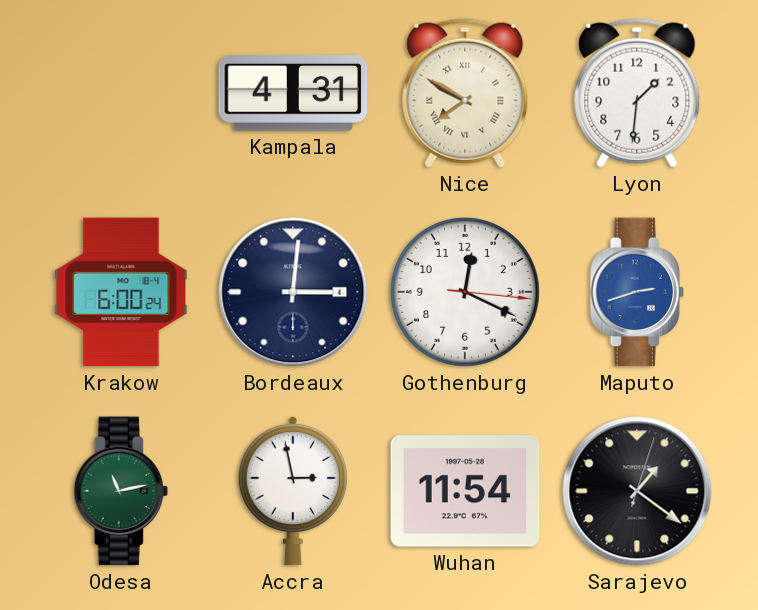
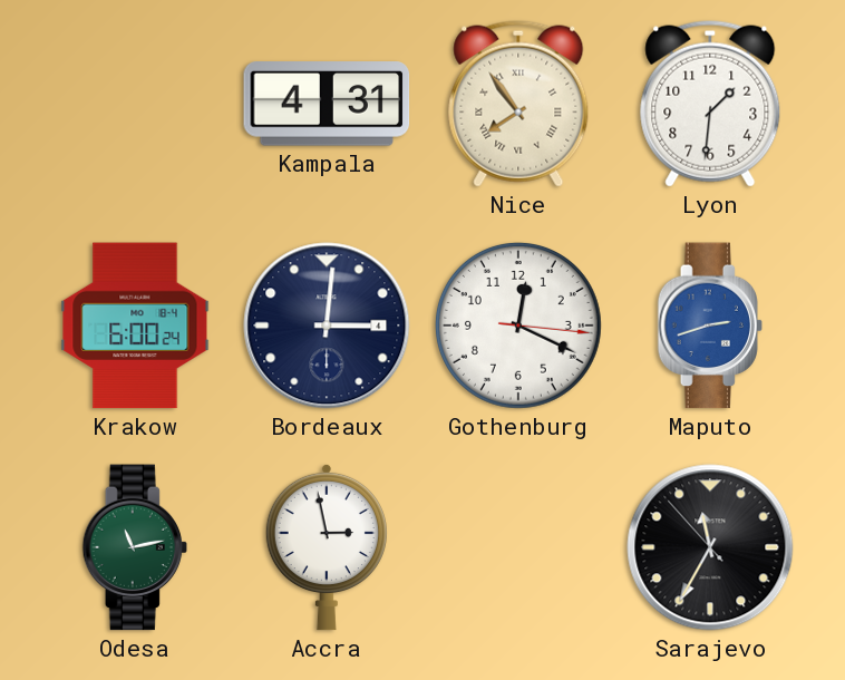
Nice: 7:50 -> 7:54 (518, 104)
Wuhan: 11:54 -> none (465, 491)
Sarajevo: 1:21 -> 11:34 (710, 547)
